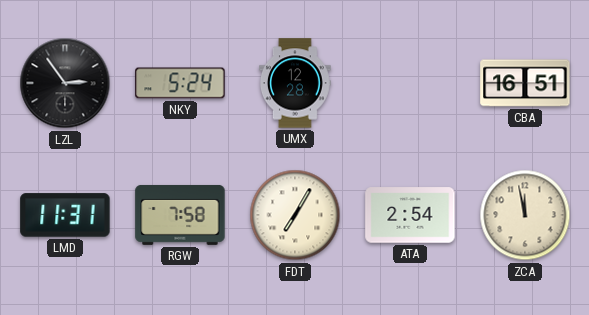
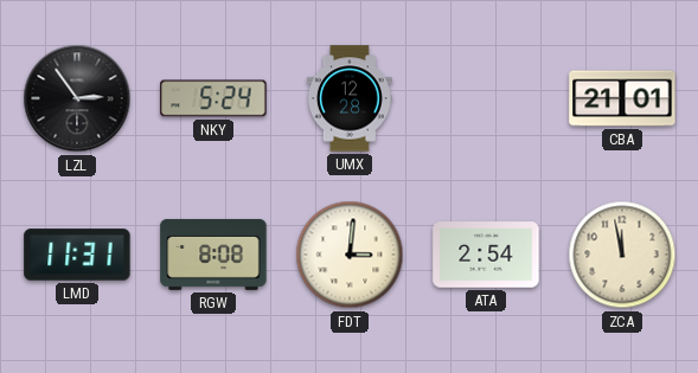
CBA: 16:51 -> 21:01 (622, 98)
RGW: 7:58 -> 8:08 (213, 255)
FDT: 7:05 -> 3:01 (350, 255)
